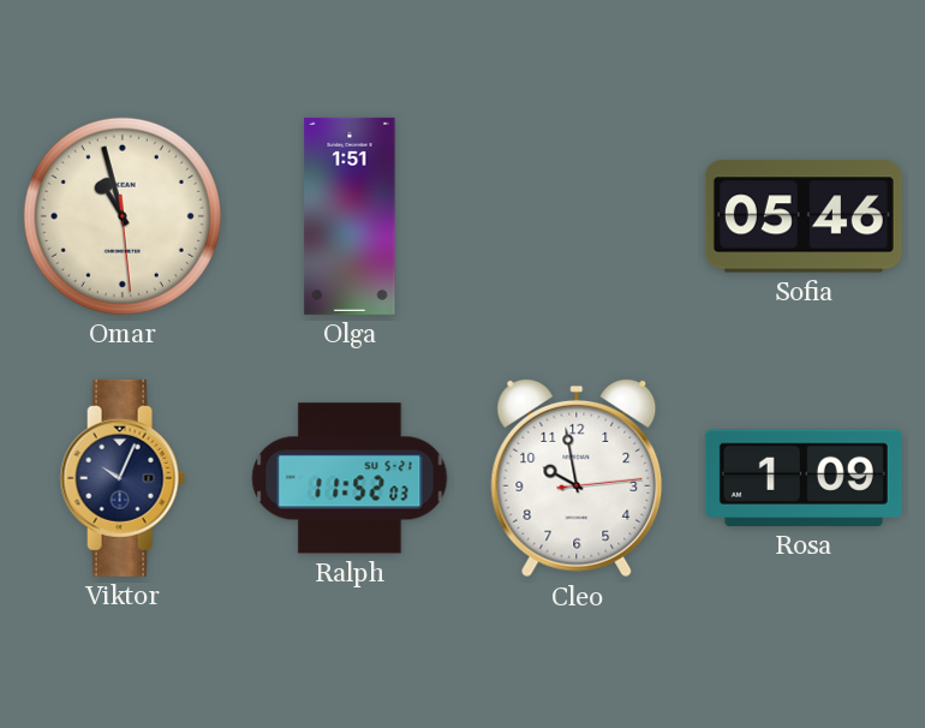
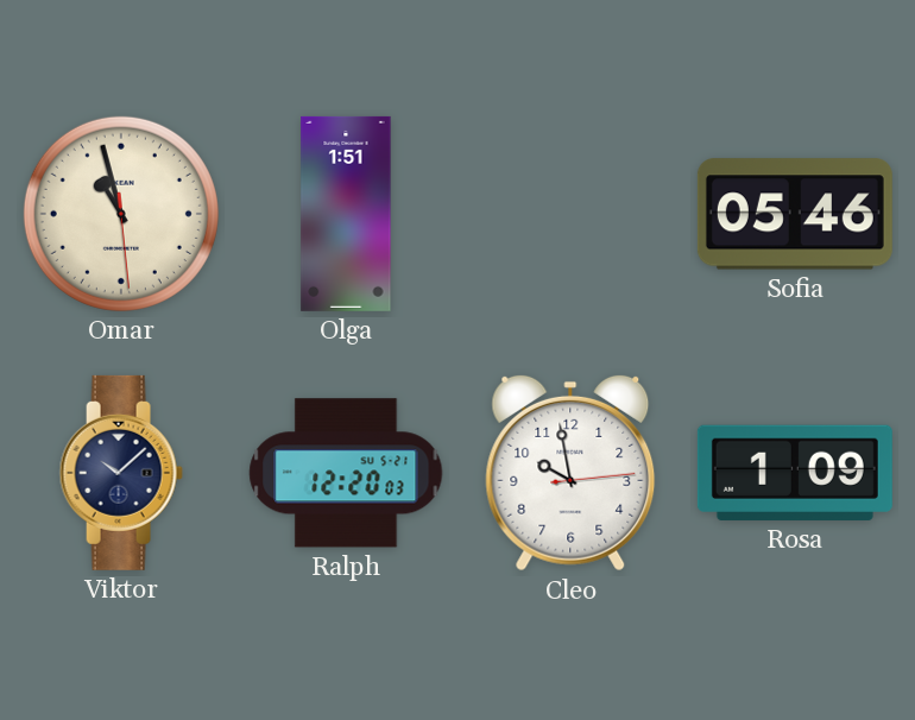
Viktor: 10:04 -> 10:08 (121, 473)
Ralph: 11:52 -> 12:20 (346, 473)
